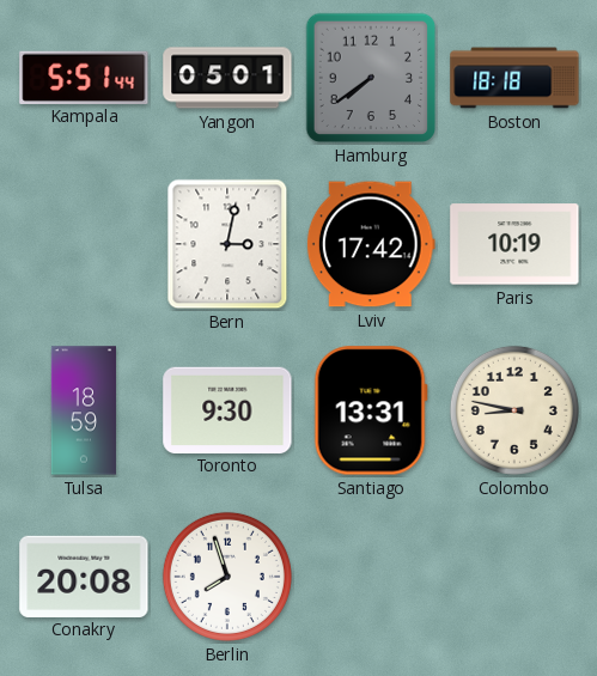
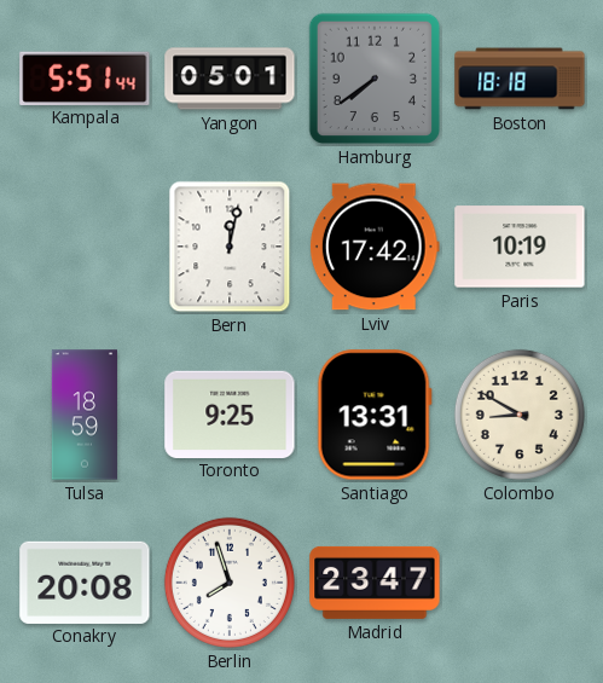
Bern: 3:02 -> 12:02 (230, 247)
Toronto: 9:30 -> 9:25 (230, 413)
Colombo: 8:47 -> 8:50 (520, 415)
Madrid: none -> 23:47 (375, 583)
